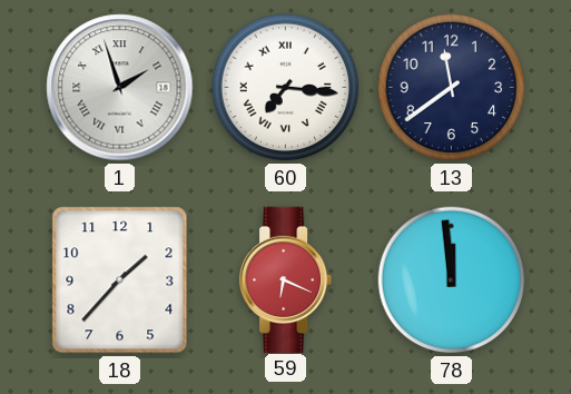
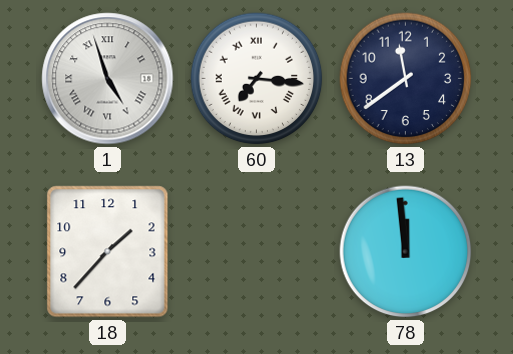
1: 1:57 -> 4:57 (108, 79)
59: 6:19 -> none (287, 279)
